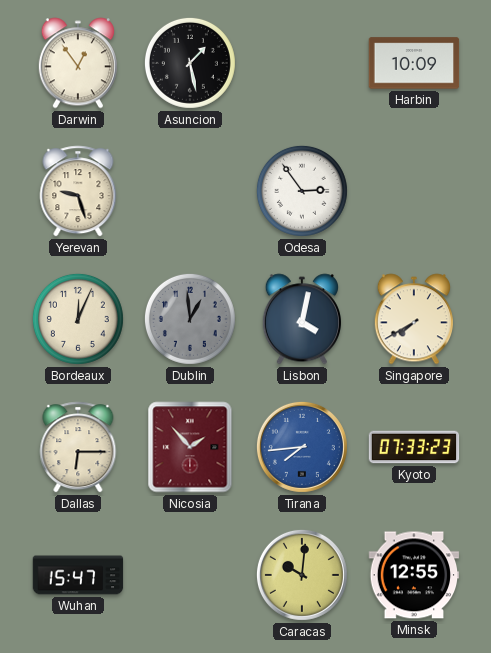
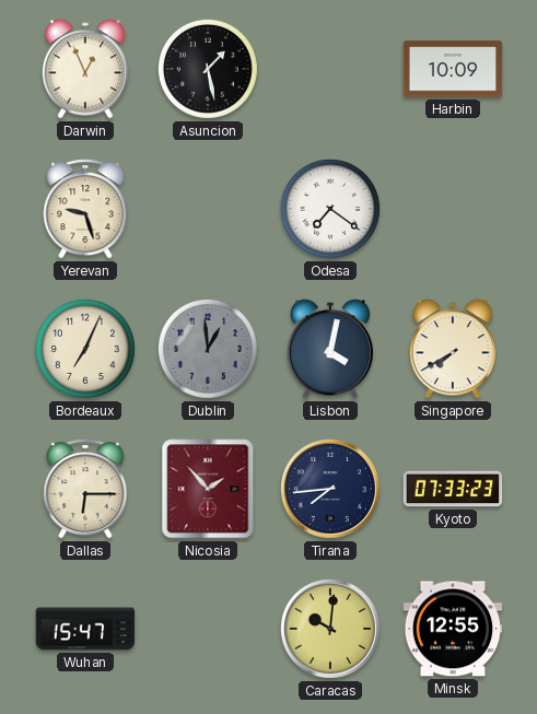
Darwin: 12:54 -> 12:56 (85, 69)
Odesa: 2:54 -> 7:21 (330, 209)
Bordeaux: 12:04 -> 7:04 (85, 349)
Tirana dial: blue -> navy (330, 489)
